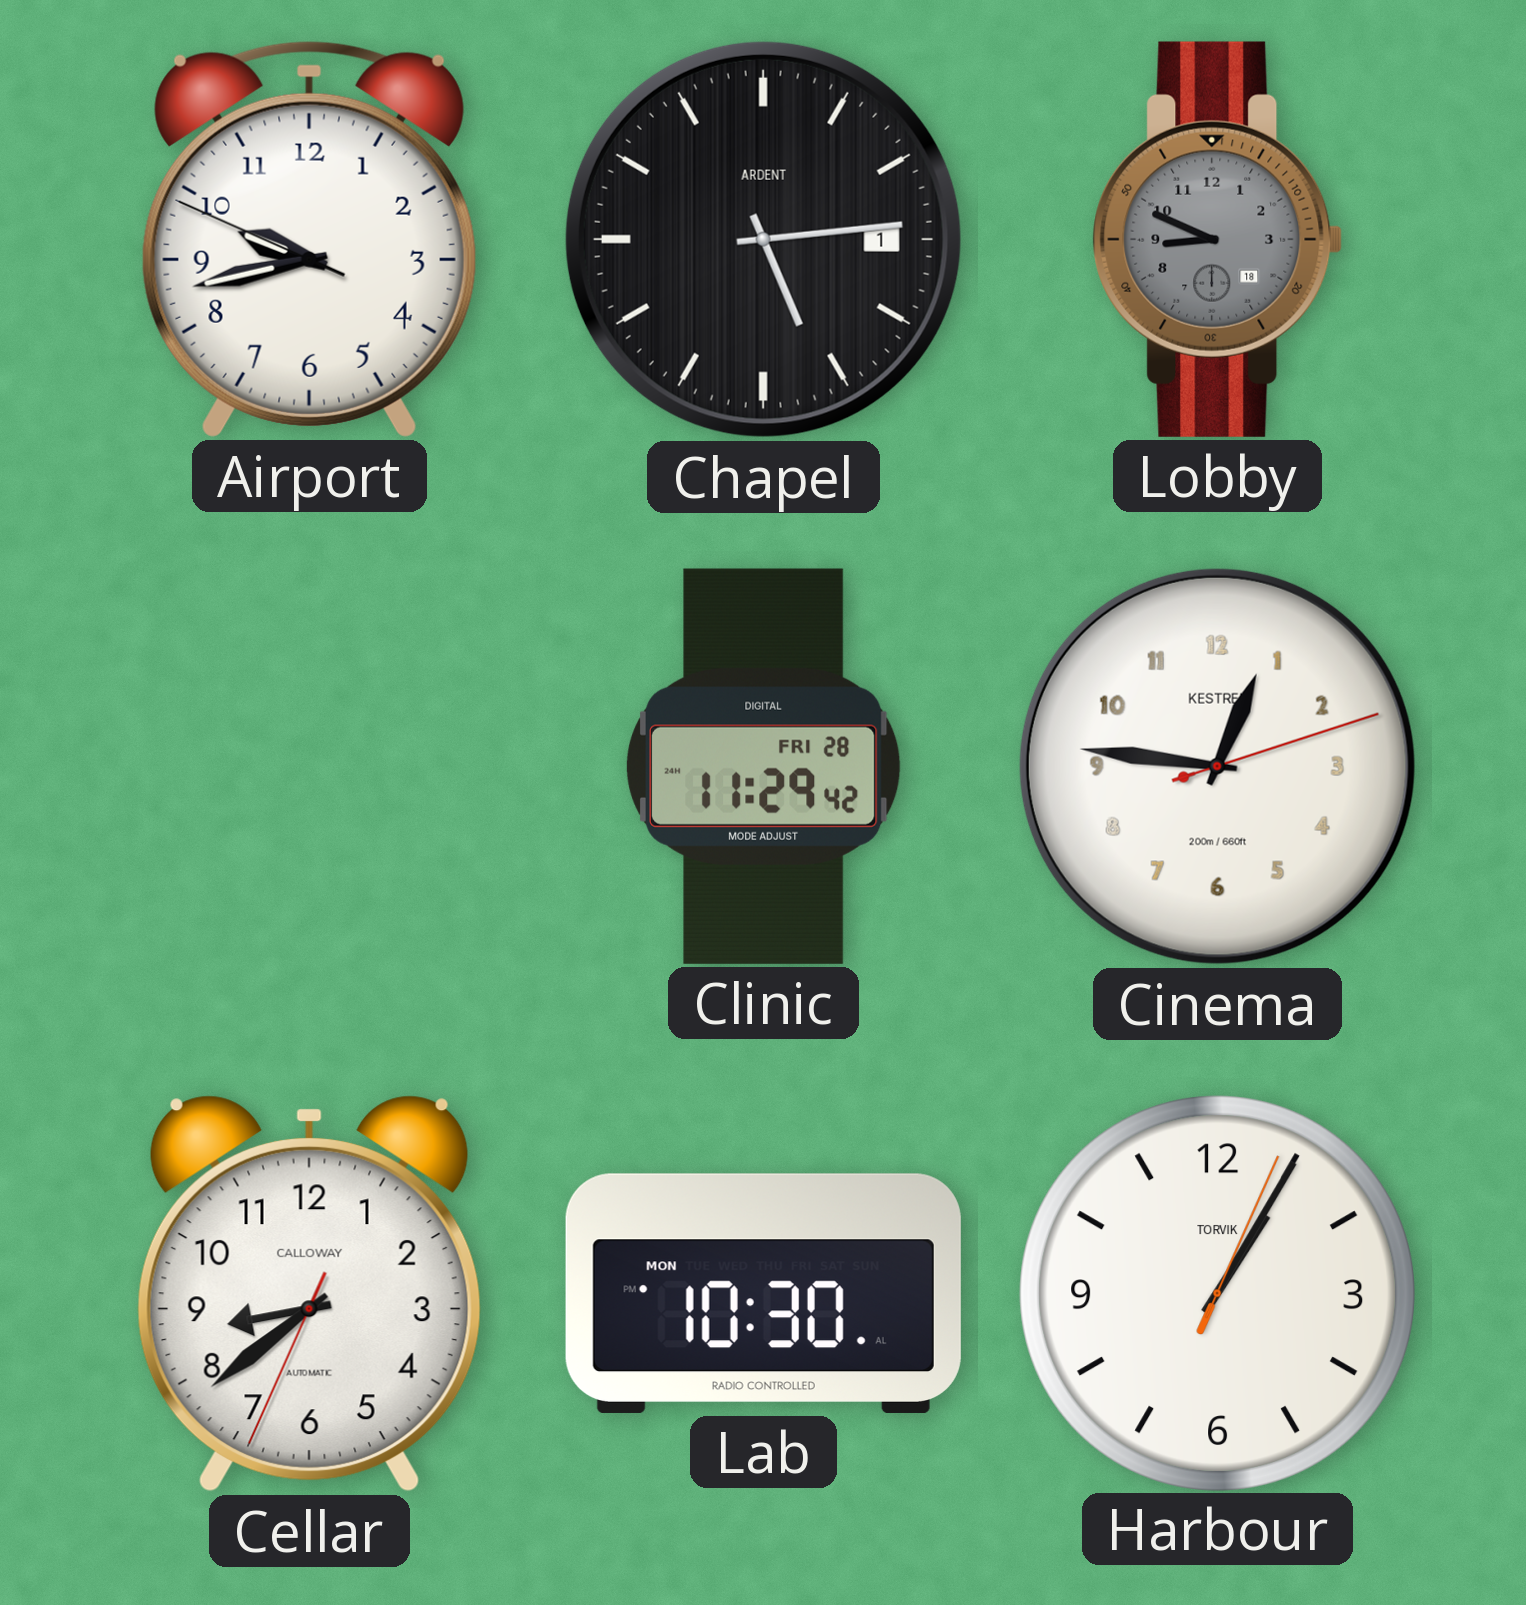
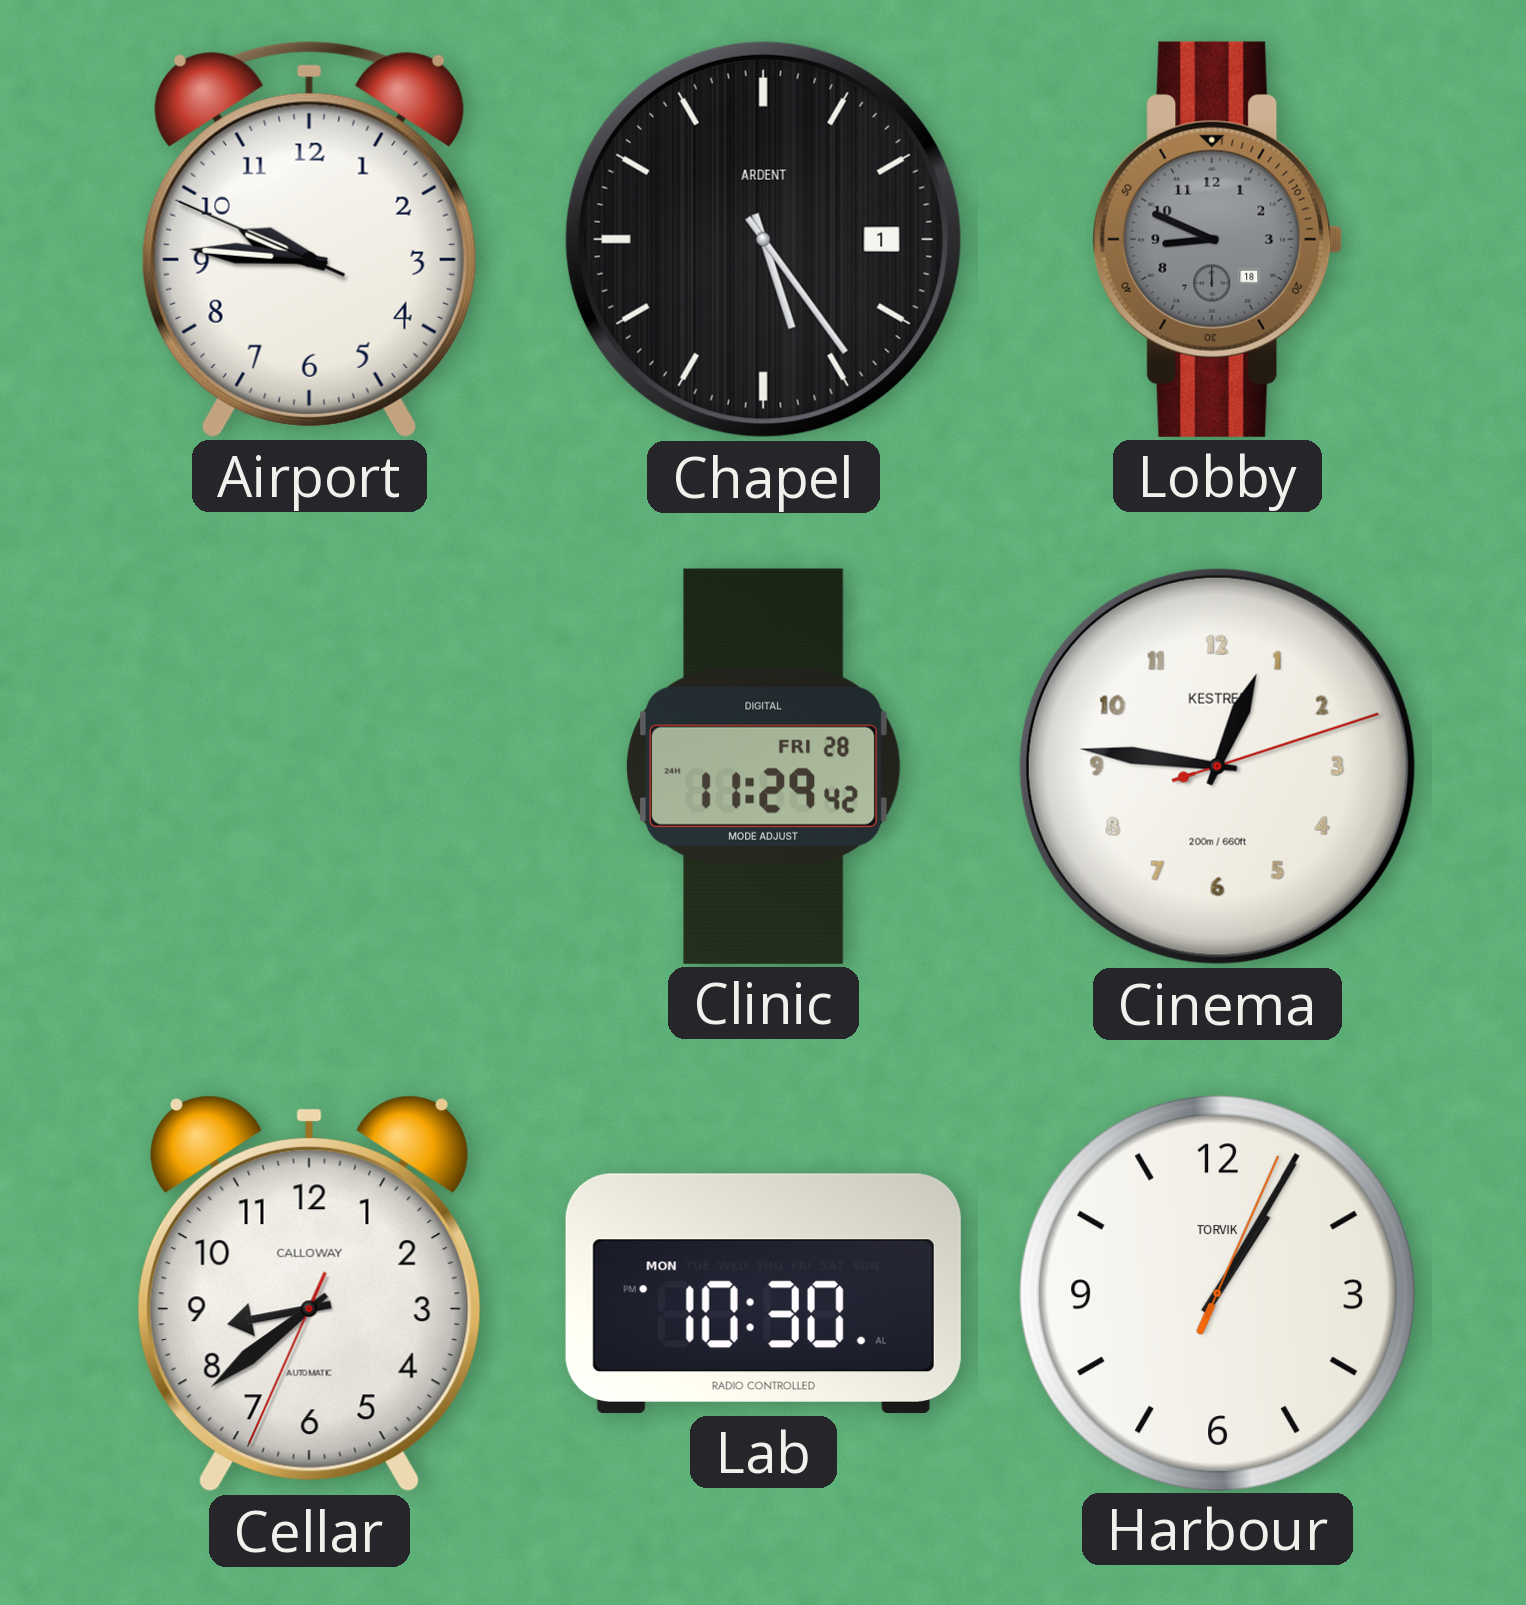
Airport: 9:42 -> 9:45 (309, 239)
Chapel: 5:14 -> 5:24 (763, 239)
